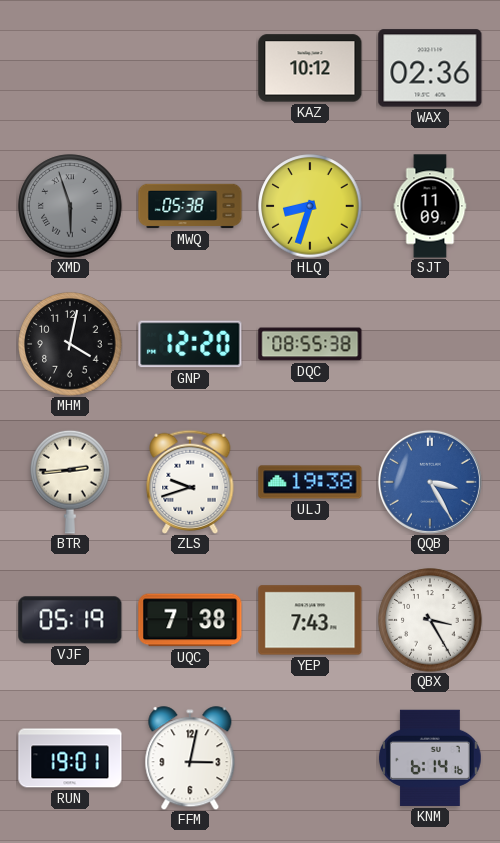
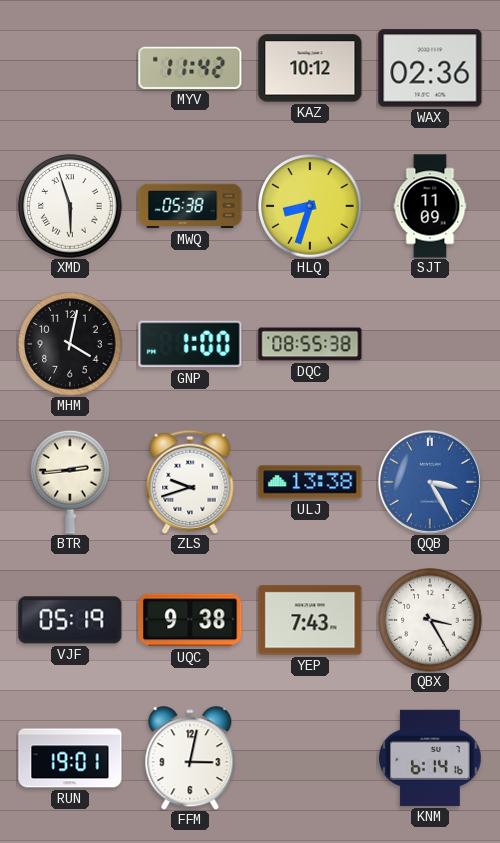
MYV: none -> 11:42 (190, 68)
XMD dial: grey -> white (70, 206)
GNP: 12:20 -> 1:00 (190, 344)
ULJ: 19:38 -> 13:38 (310, 482)
UQC: 7:38 -> 9:38 (190, 620)
